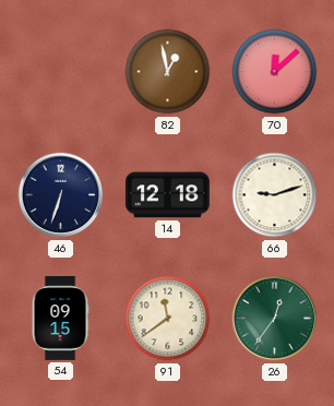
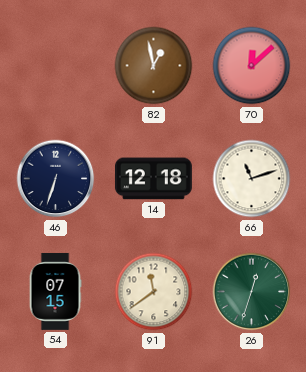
66: 9:12 -> 11:12 (252, 179)
54: 09:15 -> 07:15 (55, 292)
26: 12:36 -> 12:33 (252, 292)
